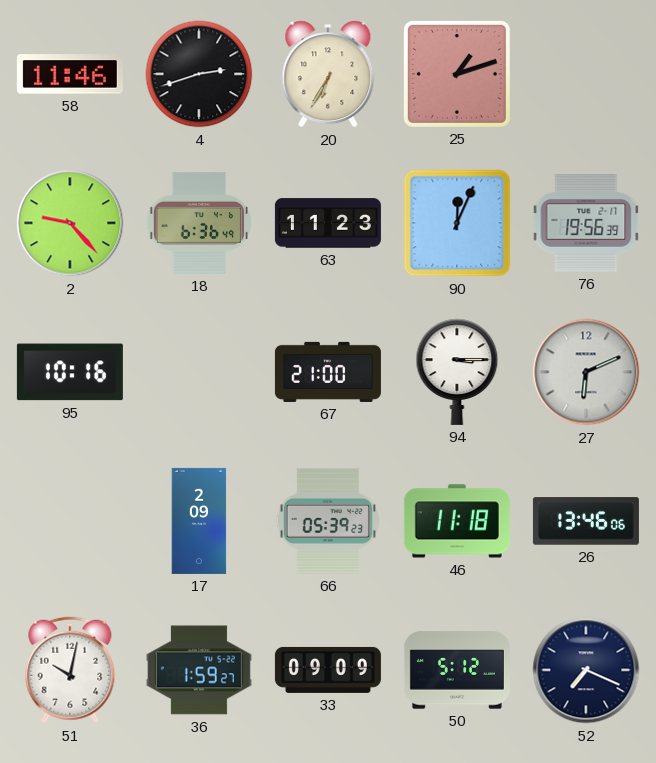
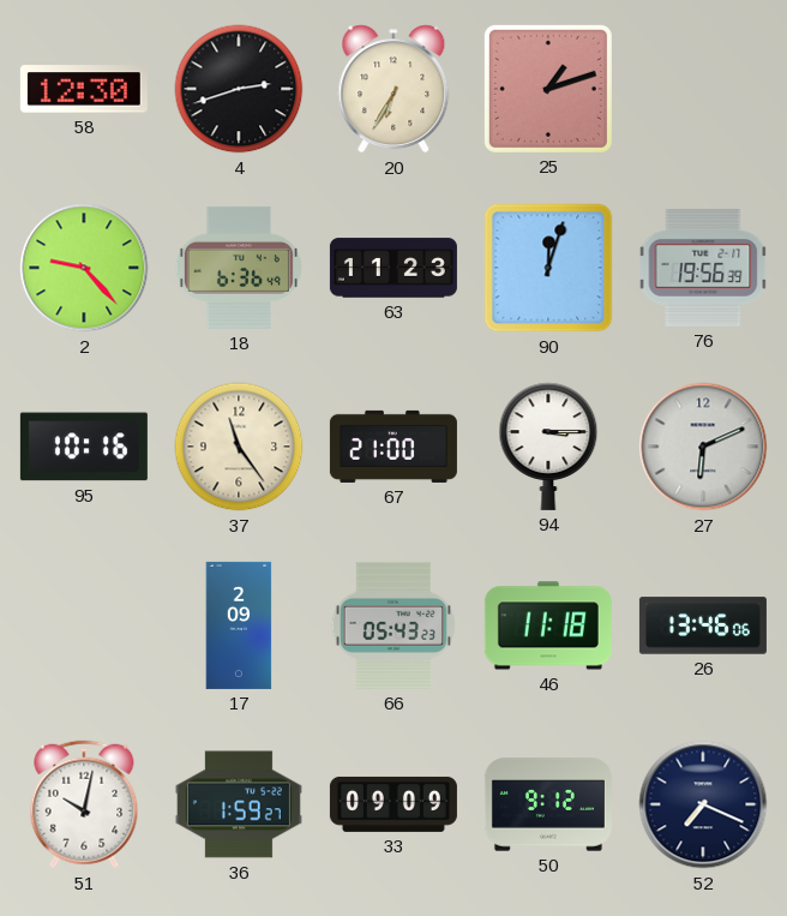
58: 11:46 -> 12:30 (84, 89)
90: 12:04 -> 12:03 (548, 268)
37: none -> 11:24 (239, 447)
66: 05:39 -> 05:43 (392, 625)
50: 5:12 -> 9:12 (548, 804)
